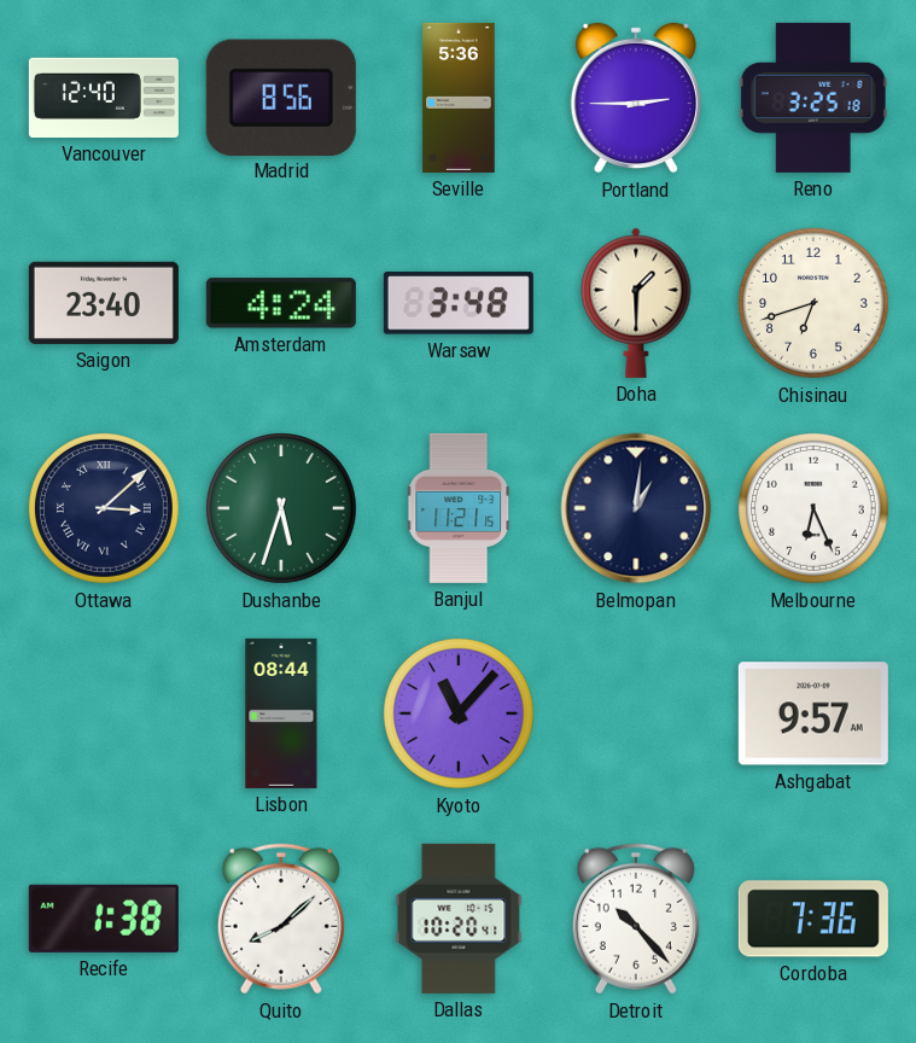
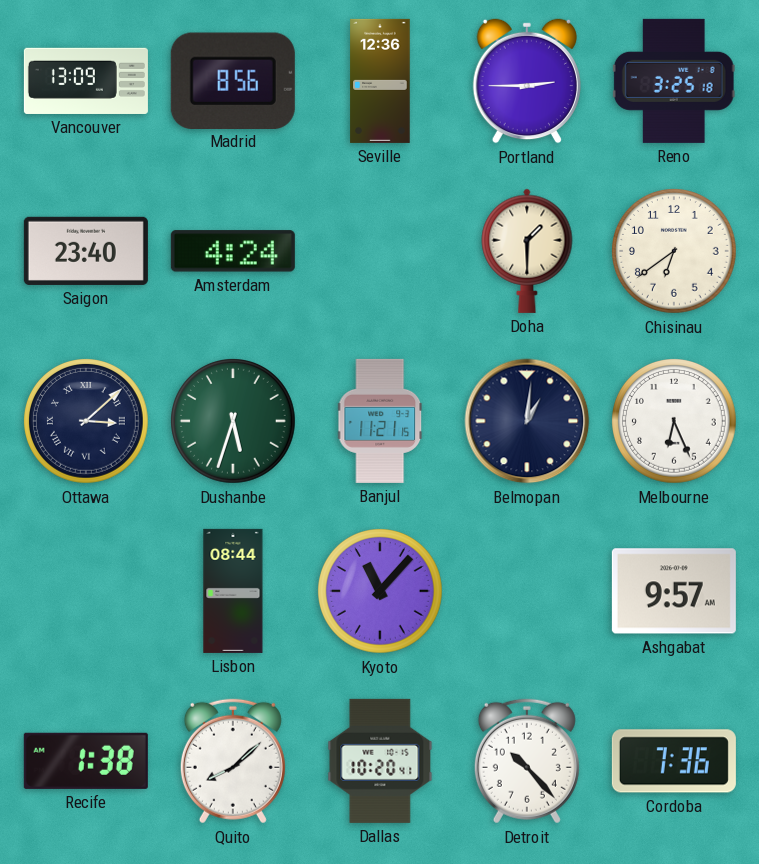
Vancouver: 12:40 -> 13:09 (86, 81)
Seville: 5:36 -> 12:36 (380, 81)
Warsaw: 3:48 -> none (459, 303)
Chisinau: 6:42 -> 6:39 (675, 252)
